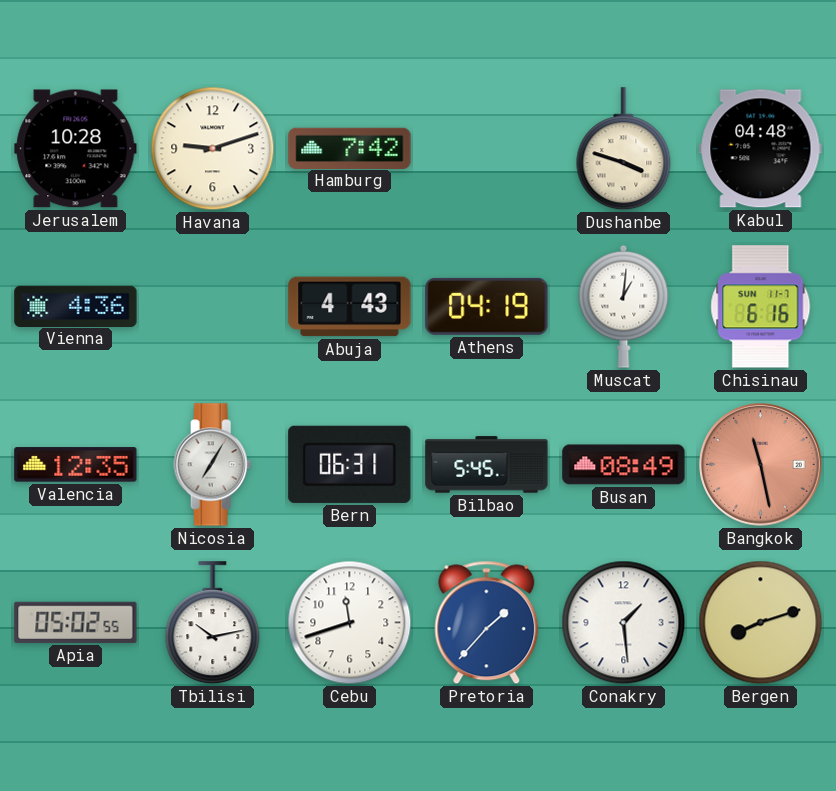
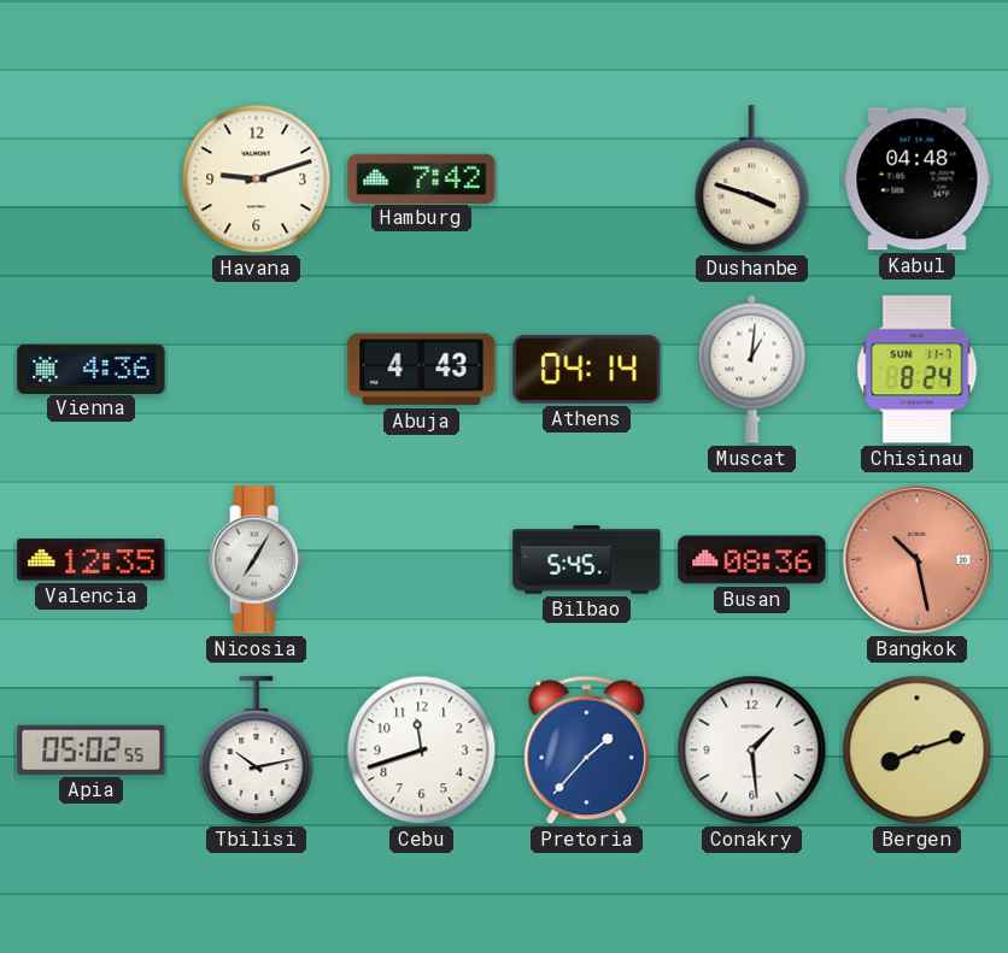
Jerusalem: 10:28 -> none (76, 149)
Athens: 04:19 -> 04:14 (587, 369)
Chisinau: 6:16 -> 8:24 (918, 370)
Bern: 06:31 -> none (350, 464)
Busan: 08:49 -> 08:36 (752, 560)
Bangkok: 11:28 -> 10:28 (918, 560)
